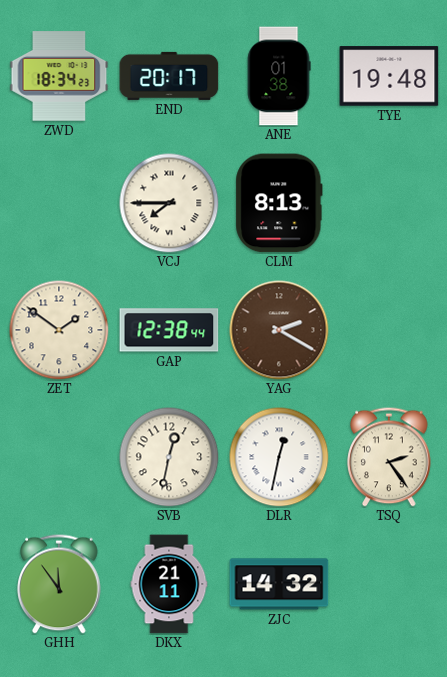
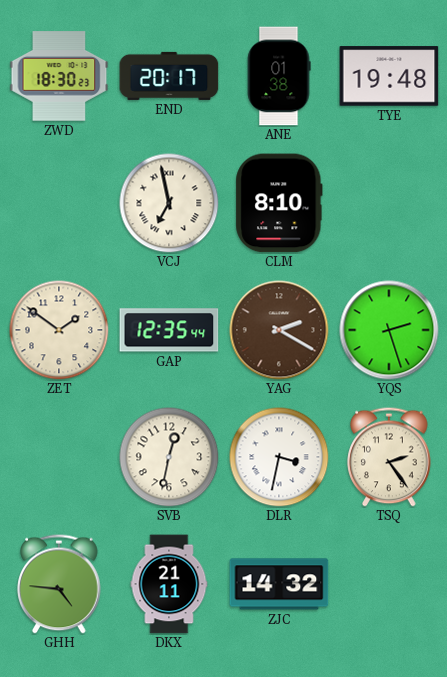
ZWD: 18:34 -> 18:30 (59, 76)
VCJ: 7:45 -> 6:58 (169, 203)
CLM: 8:13 -> 8:10 (279, 203)
GAP: 12:38 -> 12:35 (169, 330)
YQS: none -> 2:27 (389, 330)
DLR: 12:32 -> 3:32 (279, 457)
GHH: 11:54 -> 4:46 (59, 584)
